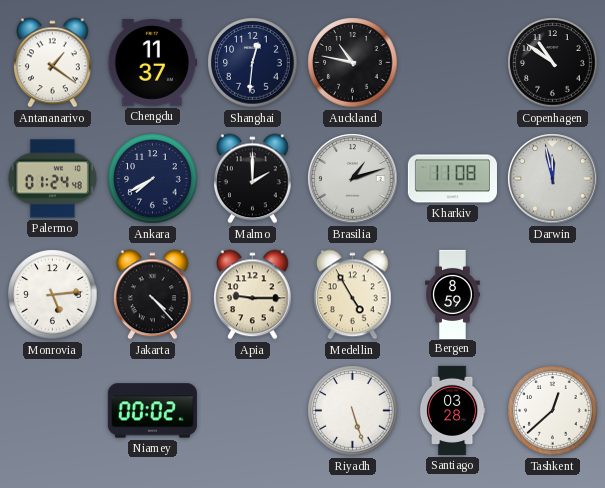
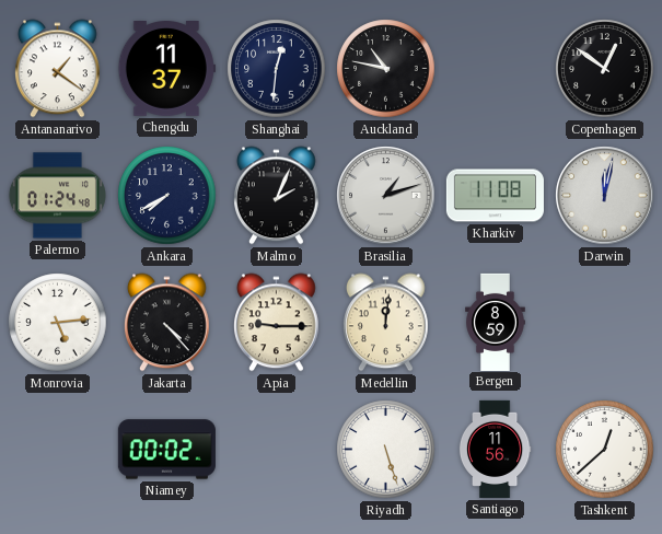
Copenhagen: 10:51 -> 12:51 (605, 69)
Malmo: 2:00 -> 2:04 (277, 196)
Darwin: 11:58 -> 12:02 (605, 196)
Medellin: 4:55 -> 12:01 (386, 323)
Santiago: 03:28 -> 11:56 (495, 449)
